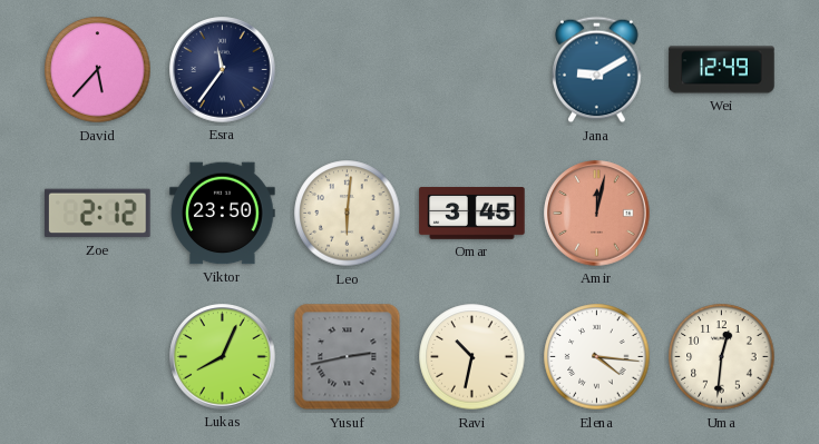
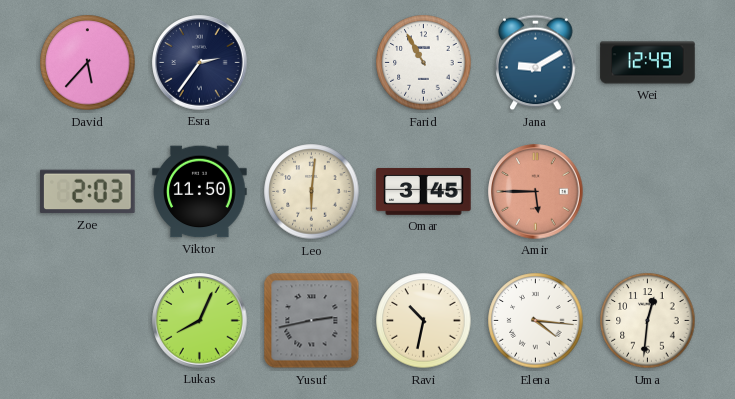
Esra: 11:36 -> 2:36 (200, 63)
Farid: none -> 10:55 (424, 63)
Zoe: 2:12 -> 2:03 (88, 192)
Viktor: 23:50 -> 11:50 (200, 192)
Amir: 12:02 -> 5:45 (536, 192)
